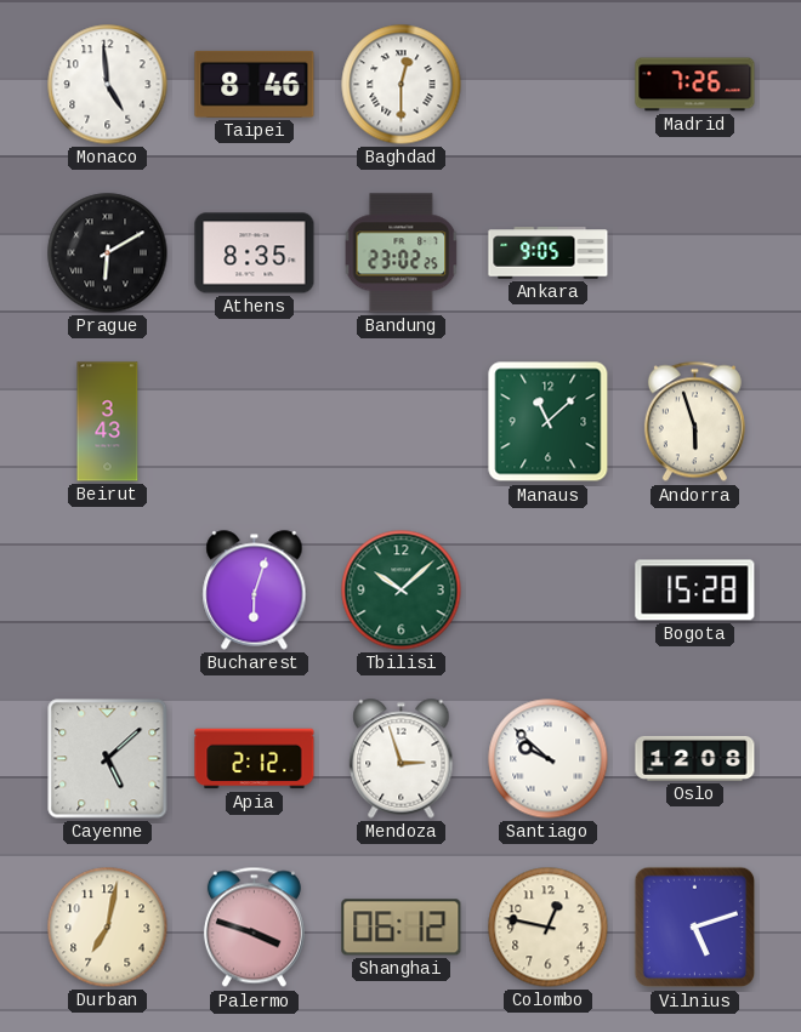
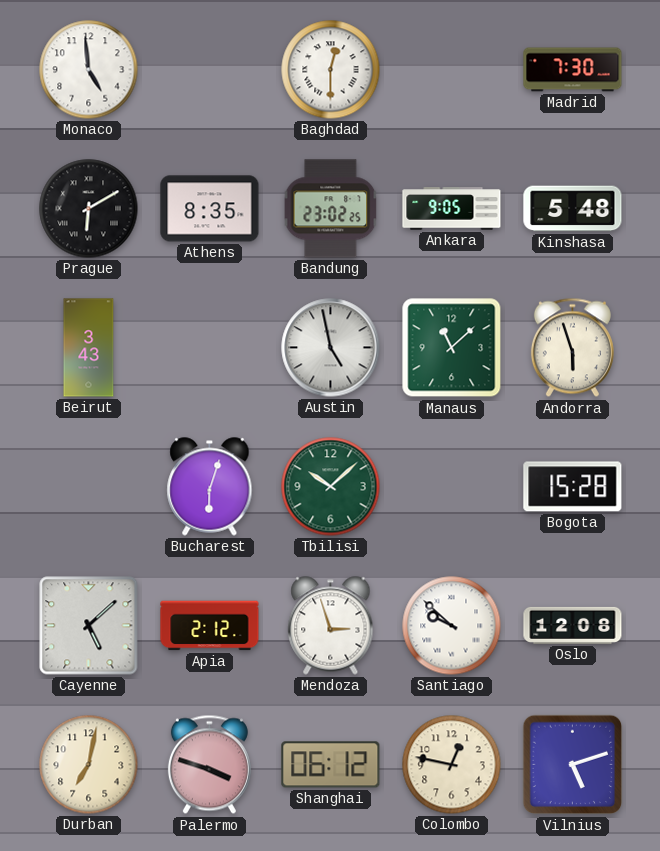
Taipei: 8:46 -> none (255, 84)
Madrid: 7:26 -> 7:30 (573, 70)
Kinshasa: none -> 5:48 (573, 209)
Austin: none -> 4:58 (331, 348)
